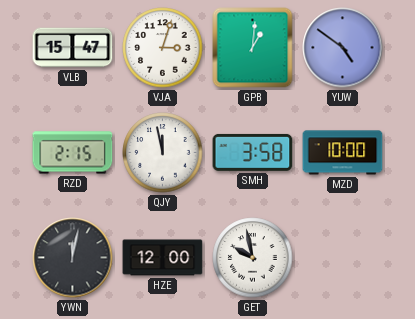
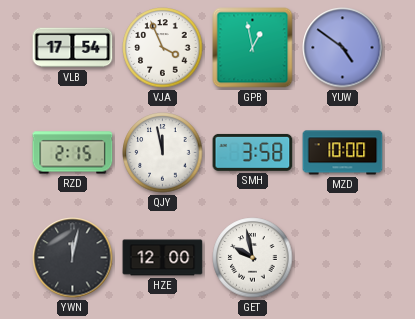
VLB: 15:47 -> 17:54 (73, 48)
VJA: 3:03 -> 3:56 (163, 48)
GPB: 1:01 -> 12:58 (253, 48)
